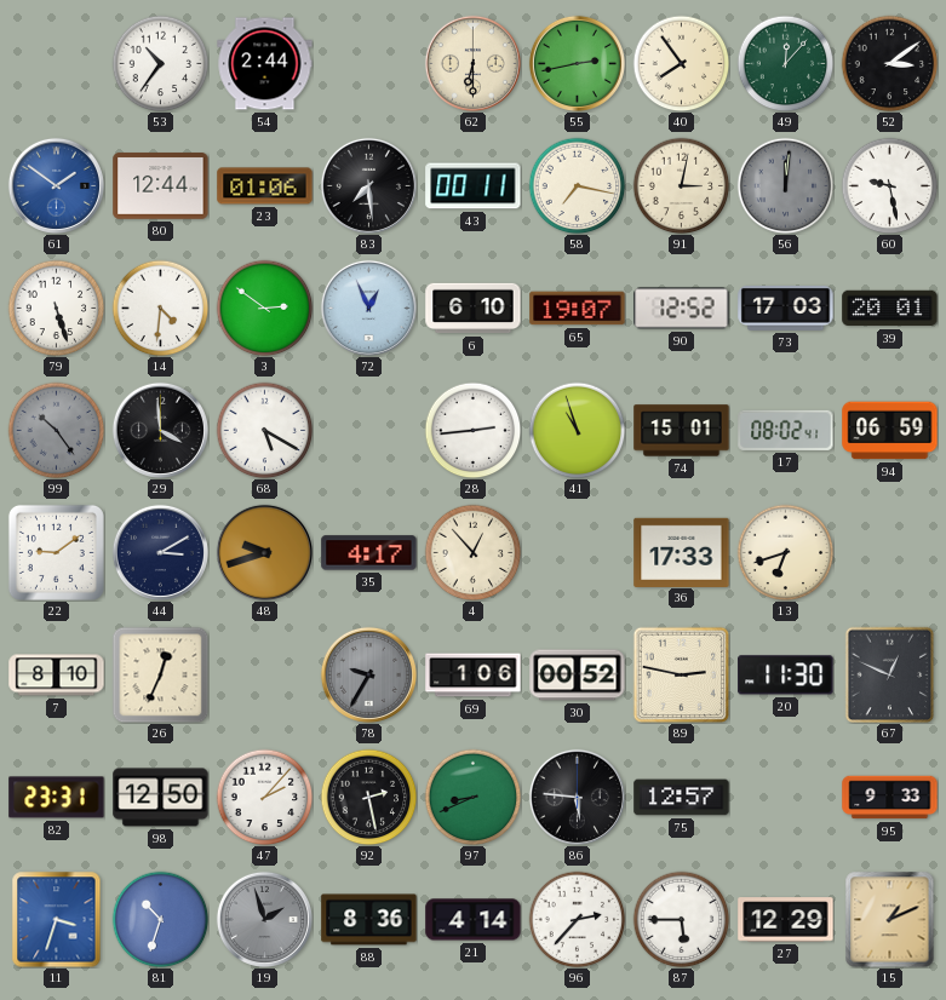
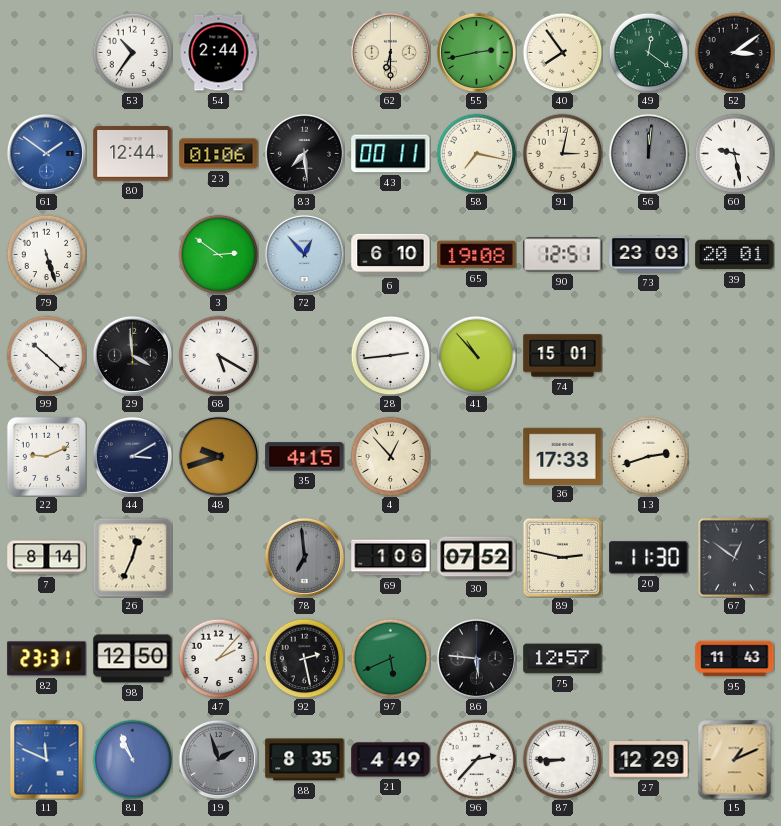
49: 12:07 -> 12:21 (648, 52)
14: 4:31 -> none (160, 308)
72: 12:56 -> 12:53 (304, 254)
65: 19:07 -> 19:08 (477, 255)
90: 12:52 -> 12:51 (563, 255)
73: 17:03 -> 23:03 (649, 255)
99: 10:24 -> 10:22 (46, 355)
99 dial: grey -> white (46, 355)
41: 10:57 -> 10:53 (476, 355)
17: 08:02 -> none (786, 430)
94: 06:59 -> none (890, 431)
22: 9:09 -> 9:11 (46, 456)
35: 4:17 -> 4:15 (305, 457)
13: 6:42 -> 2:42 (648, 456)
7: 8:10 -> 8:14 (47, 558)
78: 9:35 -> 6:59 (304, 557)
30: 00:52 -> 07:52 (477, 558)
67: 12:49 -> 12:51 (735, 557)
97: 8:41 -> 5:41 (390, 658)
95: 9:33 -> 11:43 (735, 659)
11: 3:33 -> 11:49 (47, 759)
81: 10:33 -> 10:56 (132, 759)
88: 8:36 -> 8:35 (305, 760)
21: 4:14 -> 4:49 (391, 760)
87: 5:45 -> 8:45 (562, 759)
